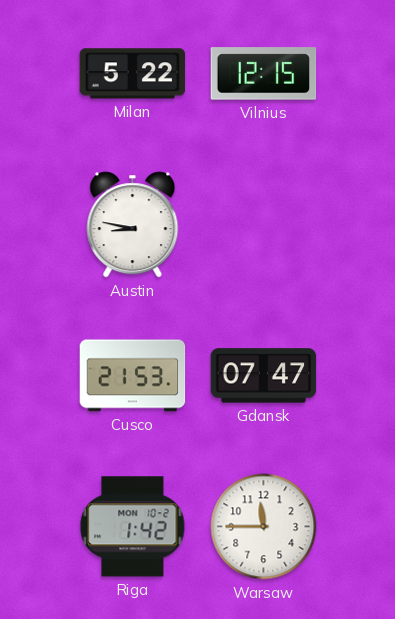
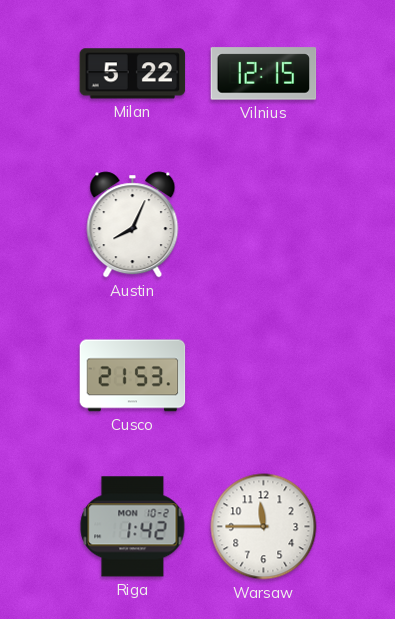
Austin: 8:47 -> 8:04 (133, 225)
Gdansk: 07:47 -> none (264, 376)
